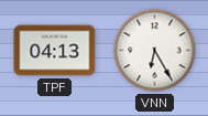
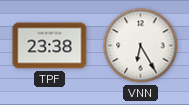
TPF: 04:13 -> 23:38 (50, 46)
